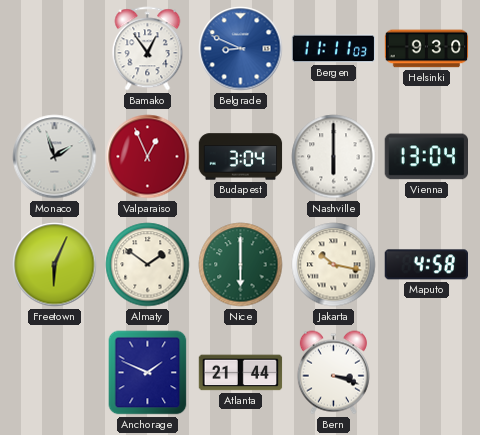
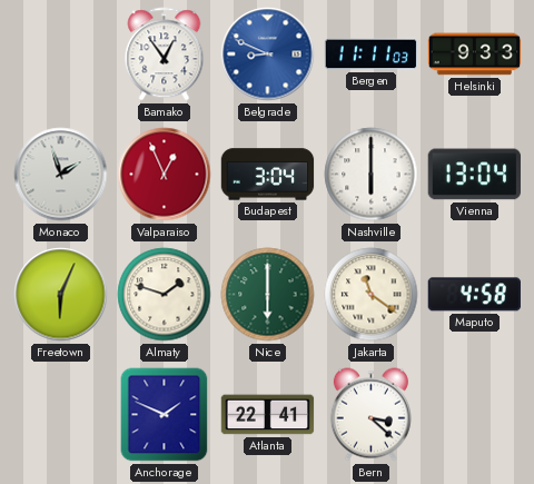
Helsinki: 9:30 -> 9:33 (475, 55)
Almaty: 1:51 -> 1:48 (165, 295)
Jakarta: 10:17 -> 11:21 (372, 295)
Atlanta: 21:44 -> 22:41 (268, 415)
Bern: 3:18 -> 3:22 (370, 415)
